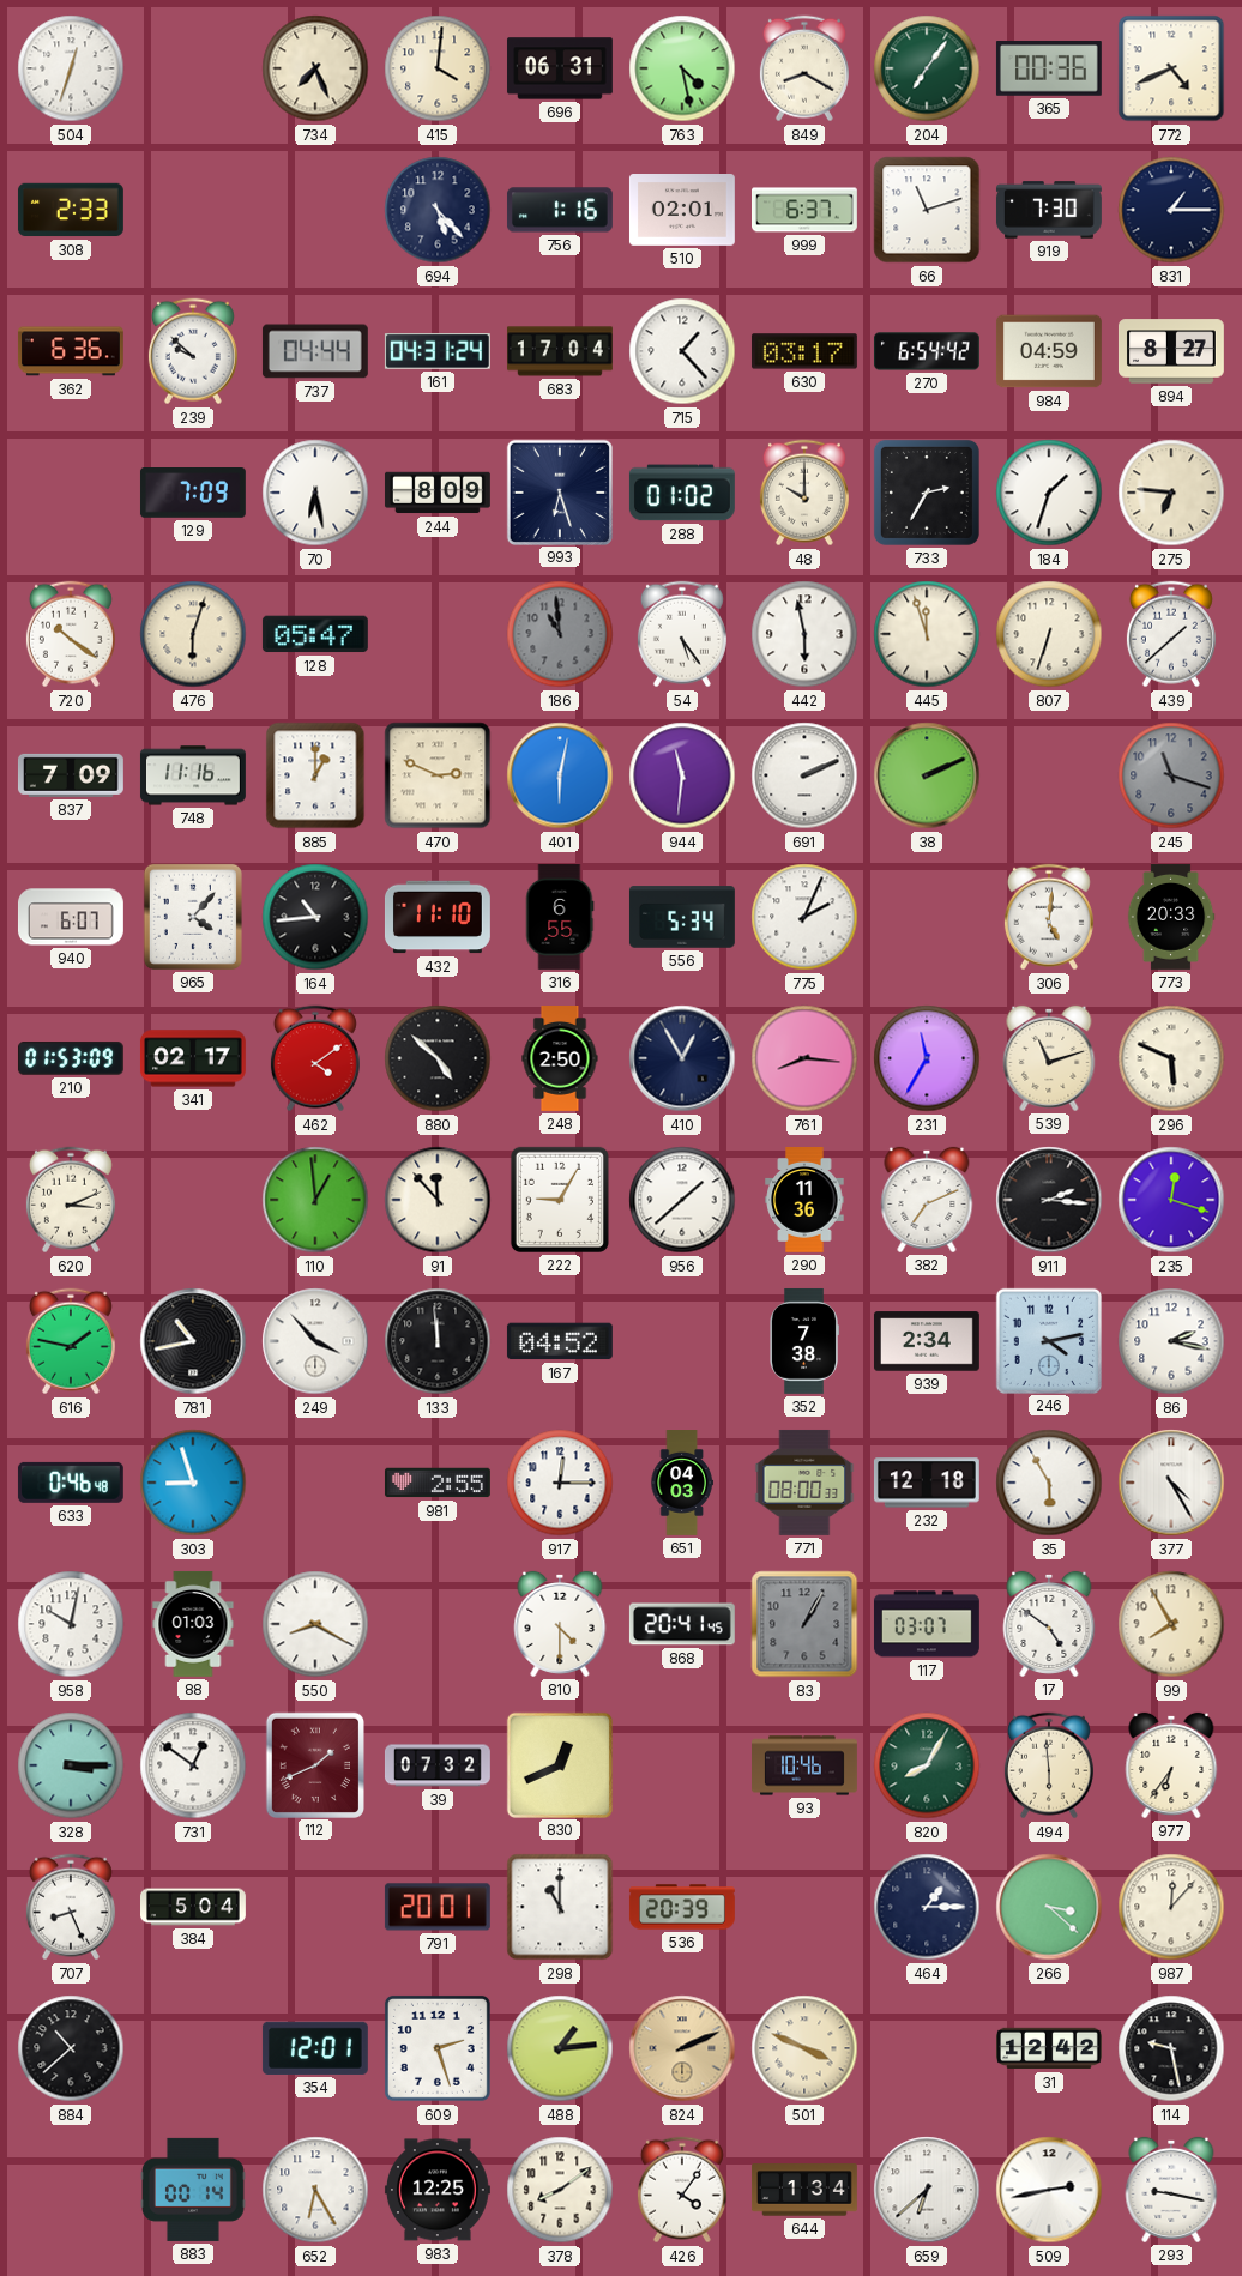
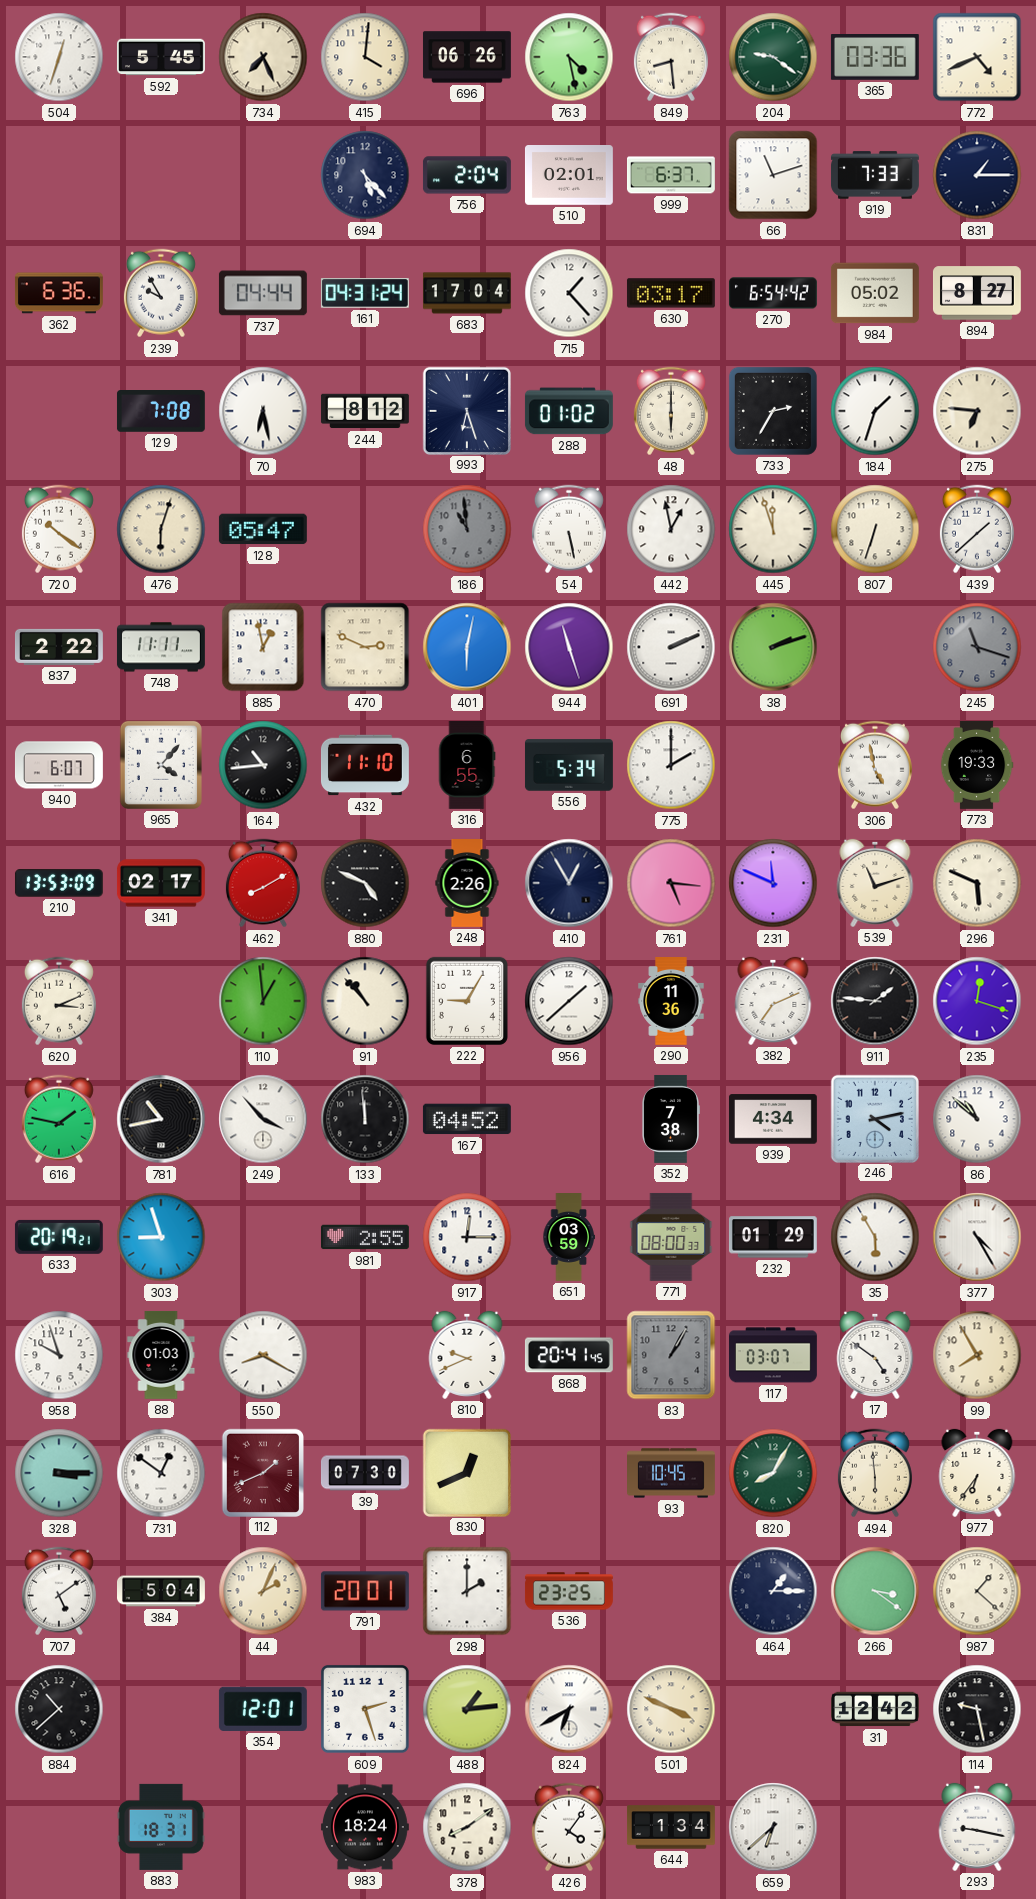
592: none -> 5:45 (161, 57)
696: 06:31 -> 06:26 (467, 57)
849: 8:20 -> 8:29 (671, 57)
204: 7:06 -> 9:21 (773, 57)
365: 00:36 -> 03:36 (875, 58)
308: 2:33 -> none (71, 210)
756: 1:16 -> 2:04 (467, 175)
919: 7:30 -> 7:33 (875, 175)
239: 9:52 -> 9:55 (161, 293)
984: 04:59 -> 05:02 (875, 293)
129: 7:09 -> 7:08 (161, 412)
244: 8:09 -> 8:12 (365, 411)
48: 10:00 -> 6:00 (671, 411)
54: 5:24 -> 5:28 (569, 529)
442: 5:58 -> 12:58 (671, 529)
837: 7:09 -> 2:22 (59, 647)
748: 11:16 -> 11:11 (161, 647)
885: 1:00 -> 12:58 (263, 647)
944: 11:31 -> 11:27 (569, 647)
38: 2:11 -> 2:12 (773, 647)
775: 2:04 -> 2:00 (671, 765)
306: 5:01 -> 4:58 (875, 765)
773: 20:33 -> 19:33 (977, 765)
210: 01:53 -> 13:53 (59, 883)
462: 4:09 -> 8:10 (263, 883)
880: 4:52 -> 4:49 (365, 883)
248: 2:50 -> 2:26 (467, 884)
761: 8:16 -> 5:16 (671, 883)
231: 11:35 -> 11:49 (773, 883)
91: 11:53 -> 10:53 (365, 1001)
911: 2:16 -> 1:46 (875, 1001)
939: 2:34 -> 4:34 (773, 1119)
86: 2:17 -> 10:52 (977, 1119)
633: 0:46 -> 20:19 (59, 1237)
651: 04:03 -> 03:59 (569, 1238)
232: 12:18 -> 01:29 (773, 1237)
958: 10:02 -> 9:57 (59, 1355)
810: 4:30 -> 9:41 (467, 1355)
39: 07:32 -> 07:30 (365, 1473)
93: 10:46 -> 10:45 (672, 1473)
707: 8:26 -> 5:09 (59, 1591)
44: none -> 2:04 (263, 1591)
298: 11:00 -> 2:00 (467, 1591)
536: 20:39 -> 23:25 (569, 1591)
266: 3:22 -> 3:21 (875, 1591)
987: 12:07 -> 1:22 (977, 1591)
824: 2:11 -> 6:40 (569, 1709)
824 dial: champagne -> white (569, 1709)
883: 00:14 -> 18:31 (161, 1827)
652: 6:25 -> none (315, 2190)
983: 12:25 -> 18:24 (365, 1827)
509: 2:43 -> none (1049, 2190)
